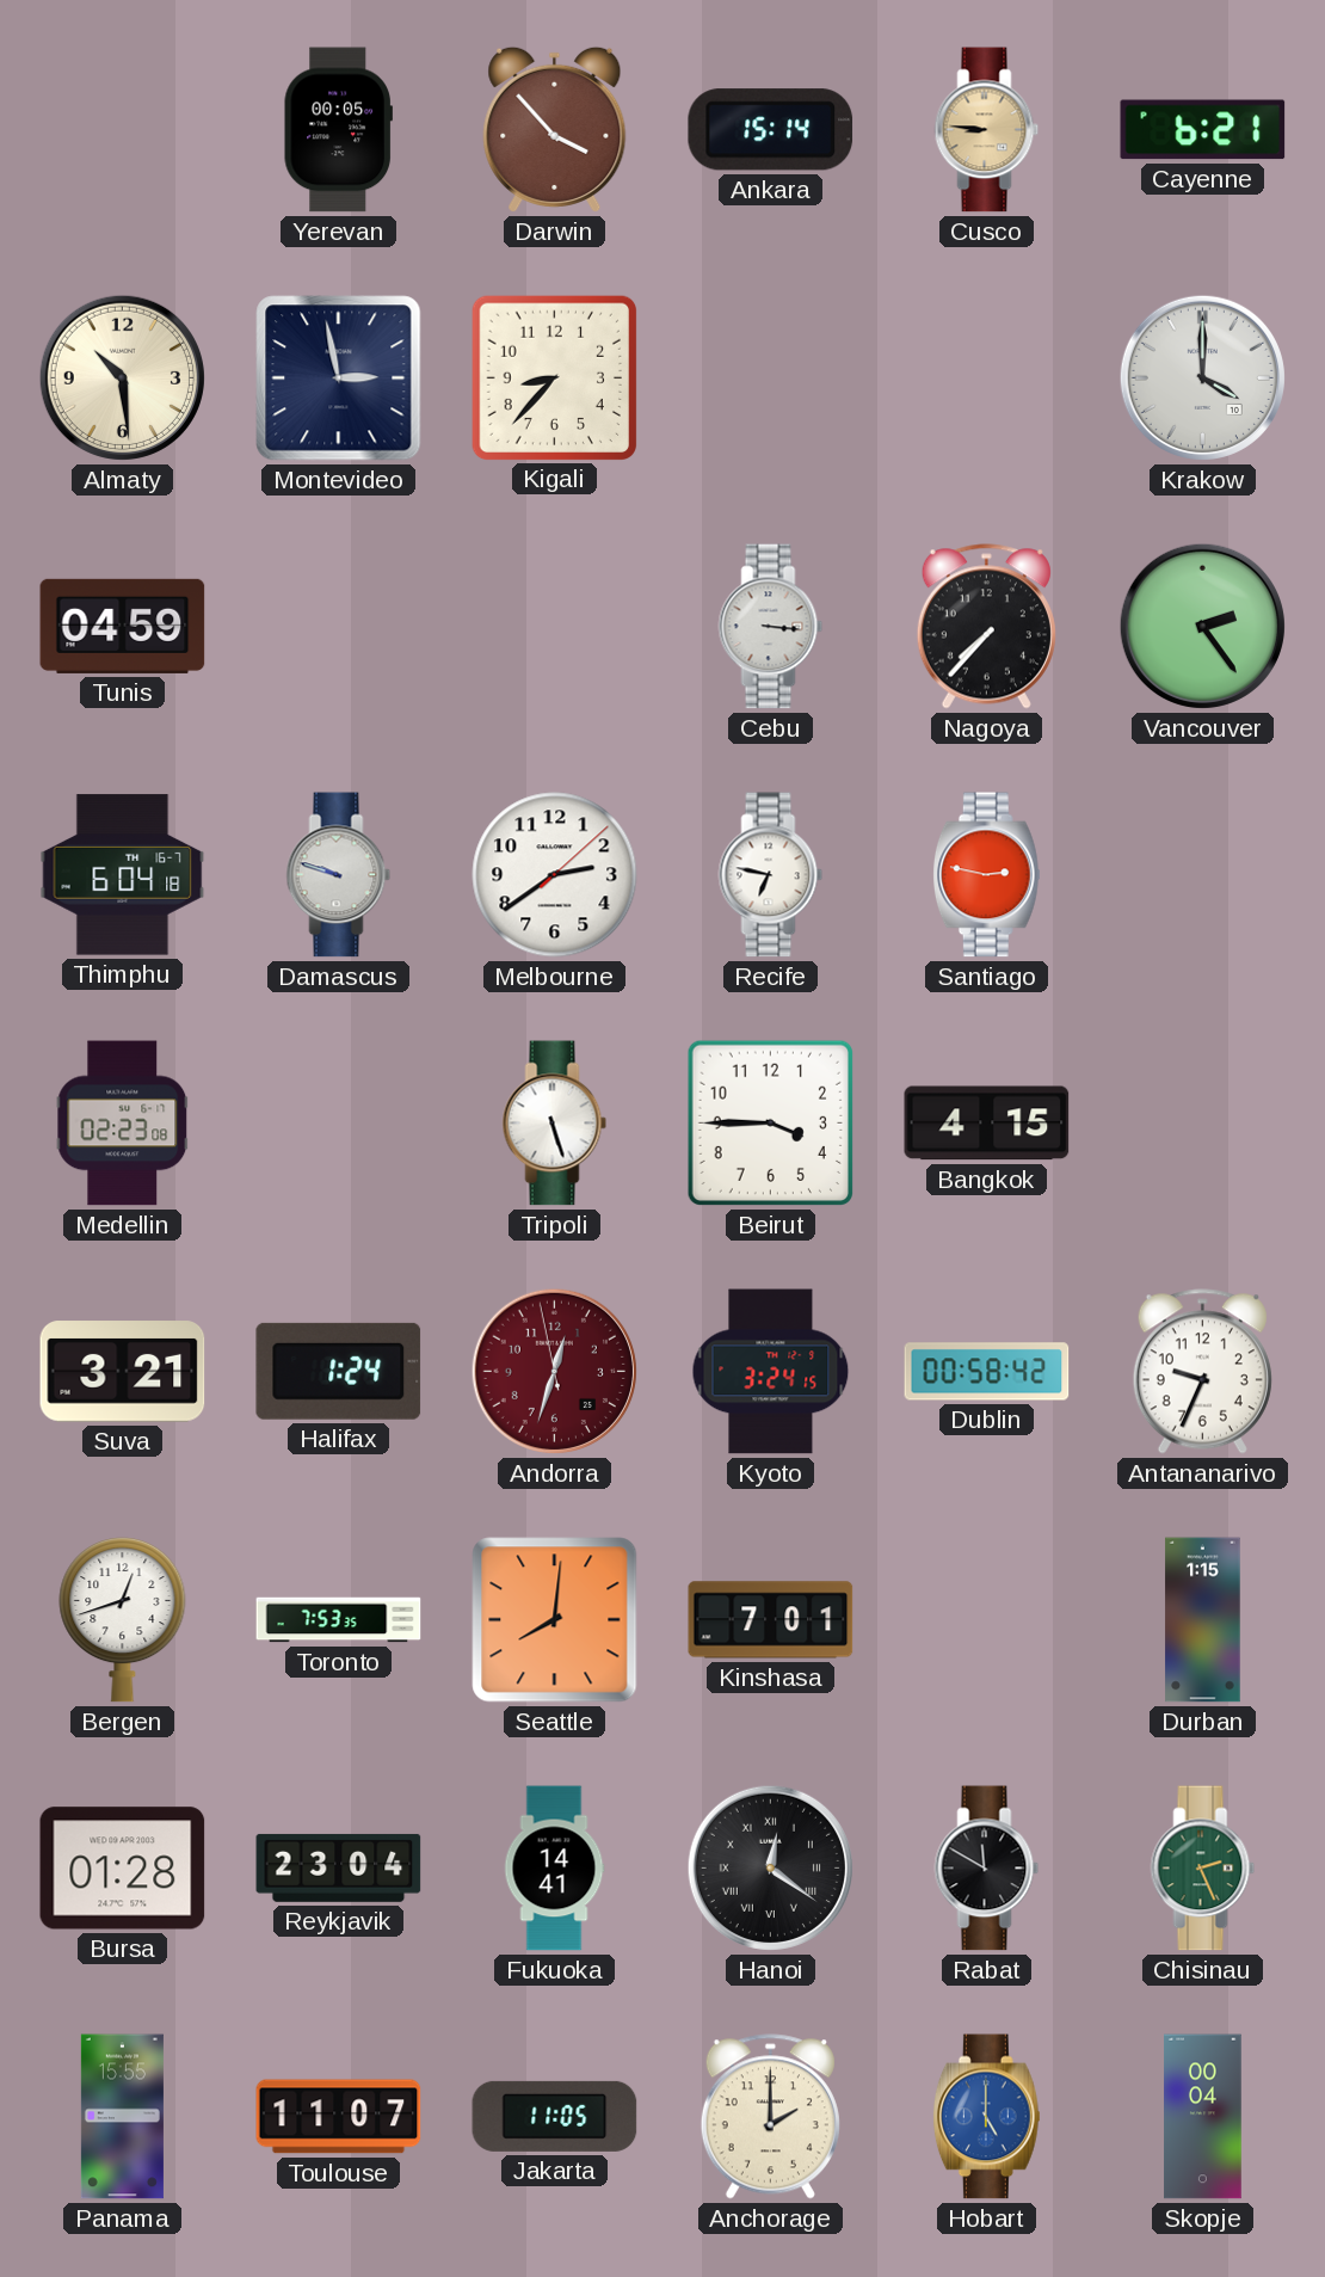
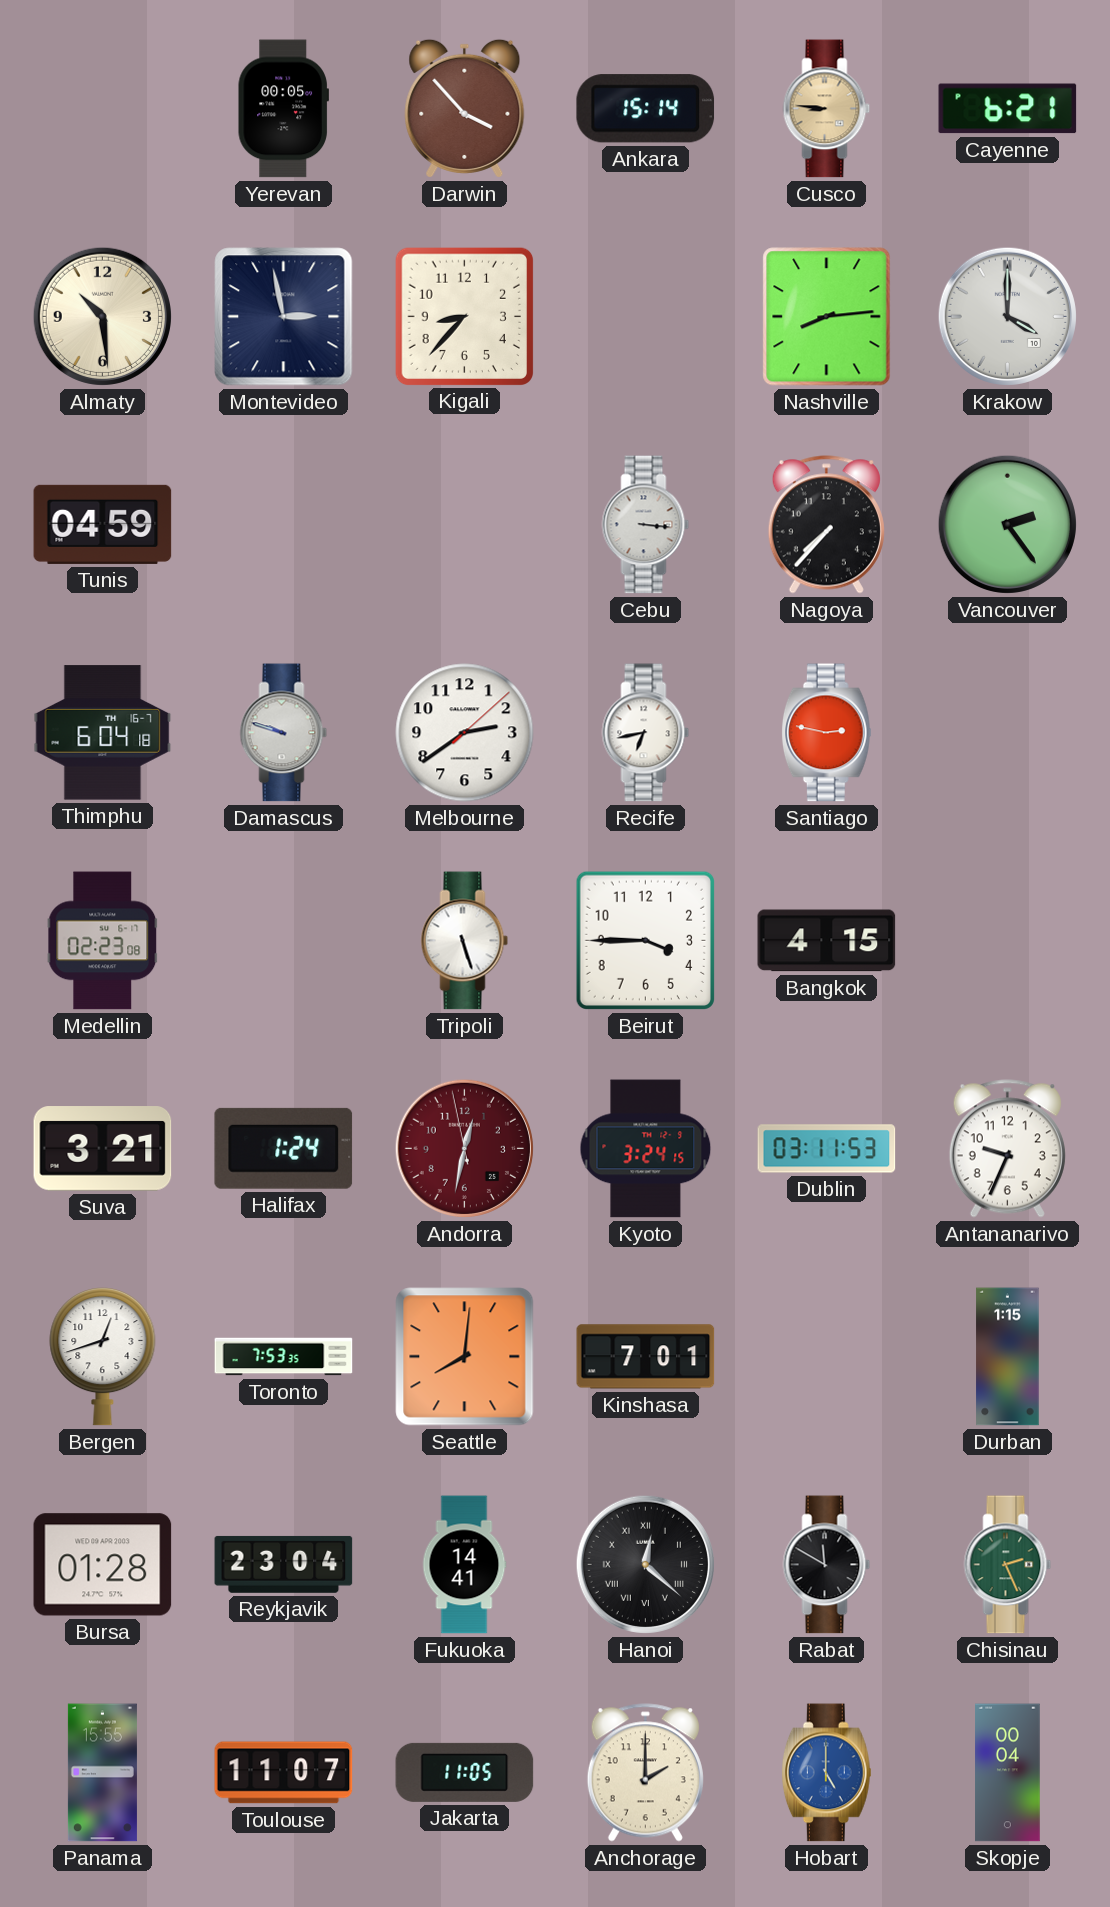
Nashville: none -> 8:14 (827, 317)
Recife: 6:47 -> 6:43 (646, 733)
Andorra: 12:32 -> 12:31 (464, 1148)
Dublin: 00:58 -> 03:11 (827, 1149)
Hanoi: 12:21 -> 12:22 (645, 1564)
